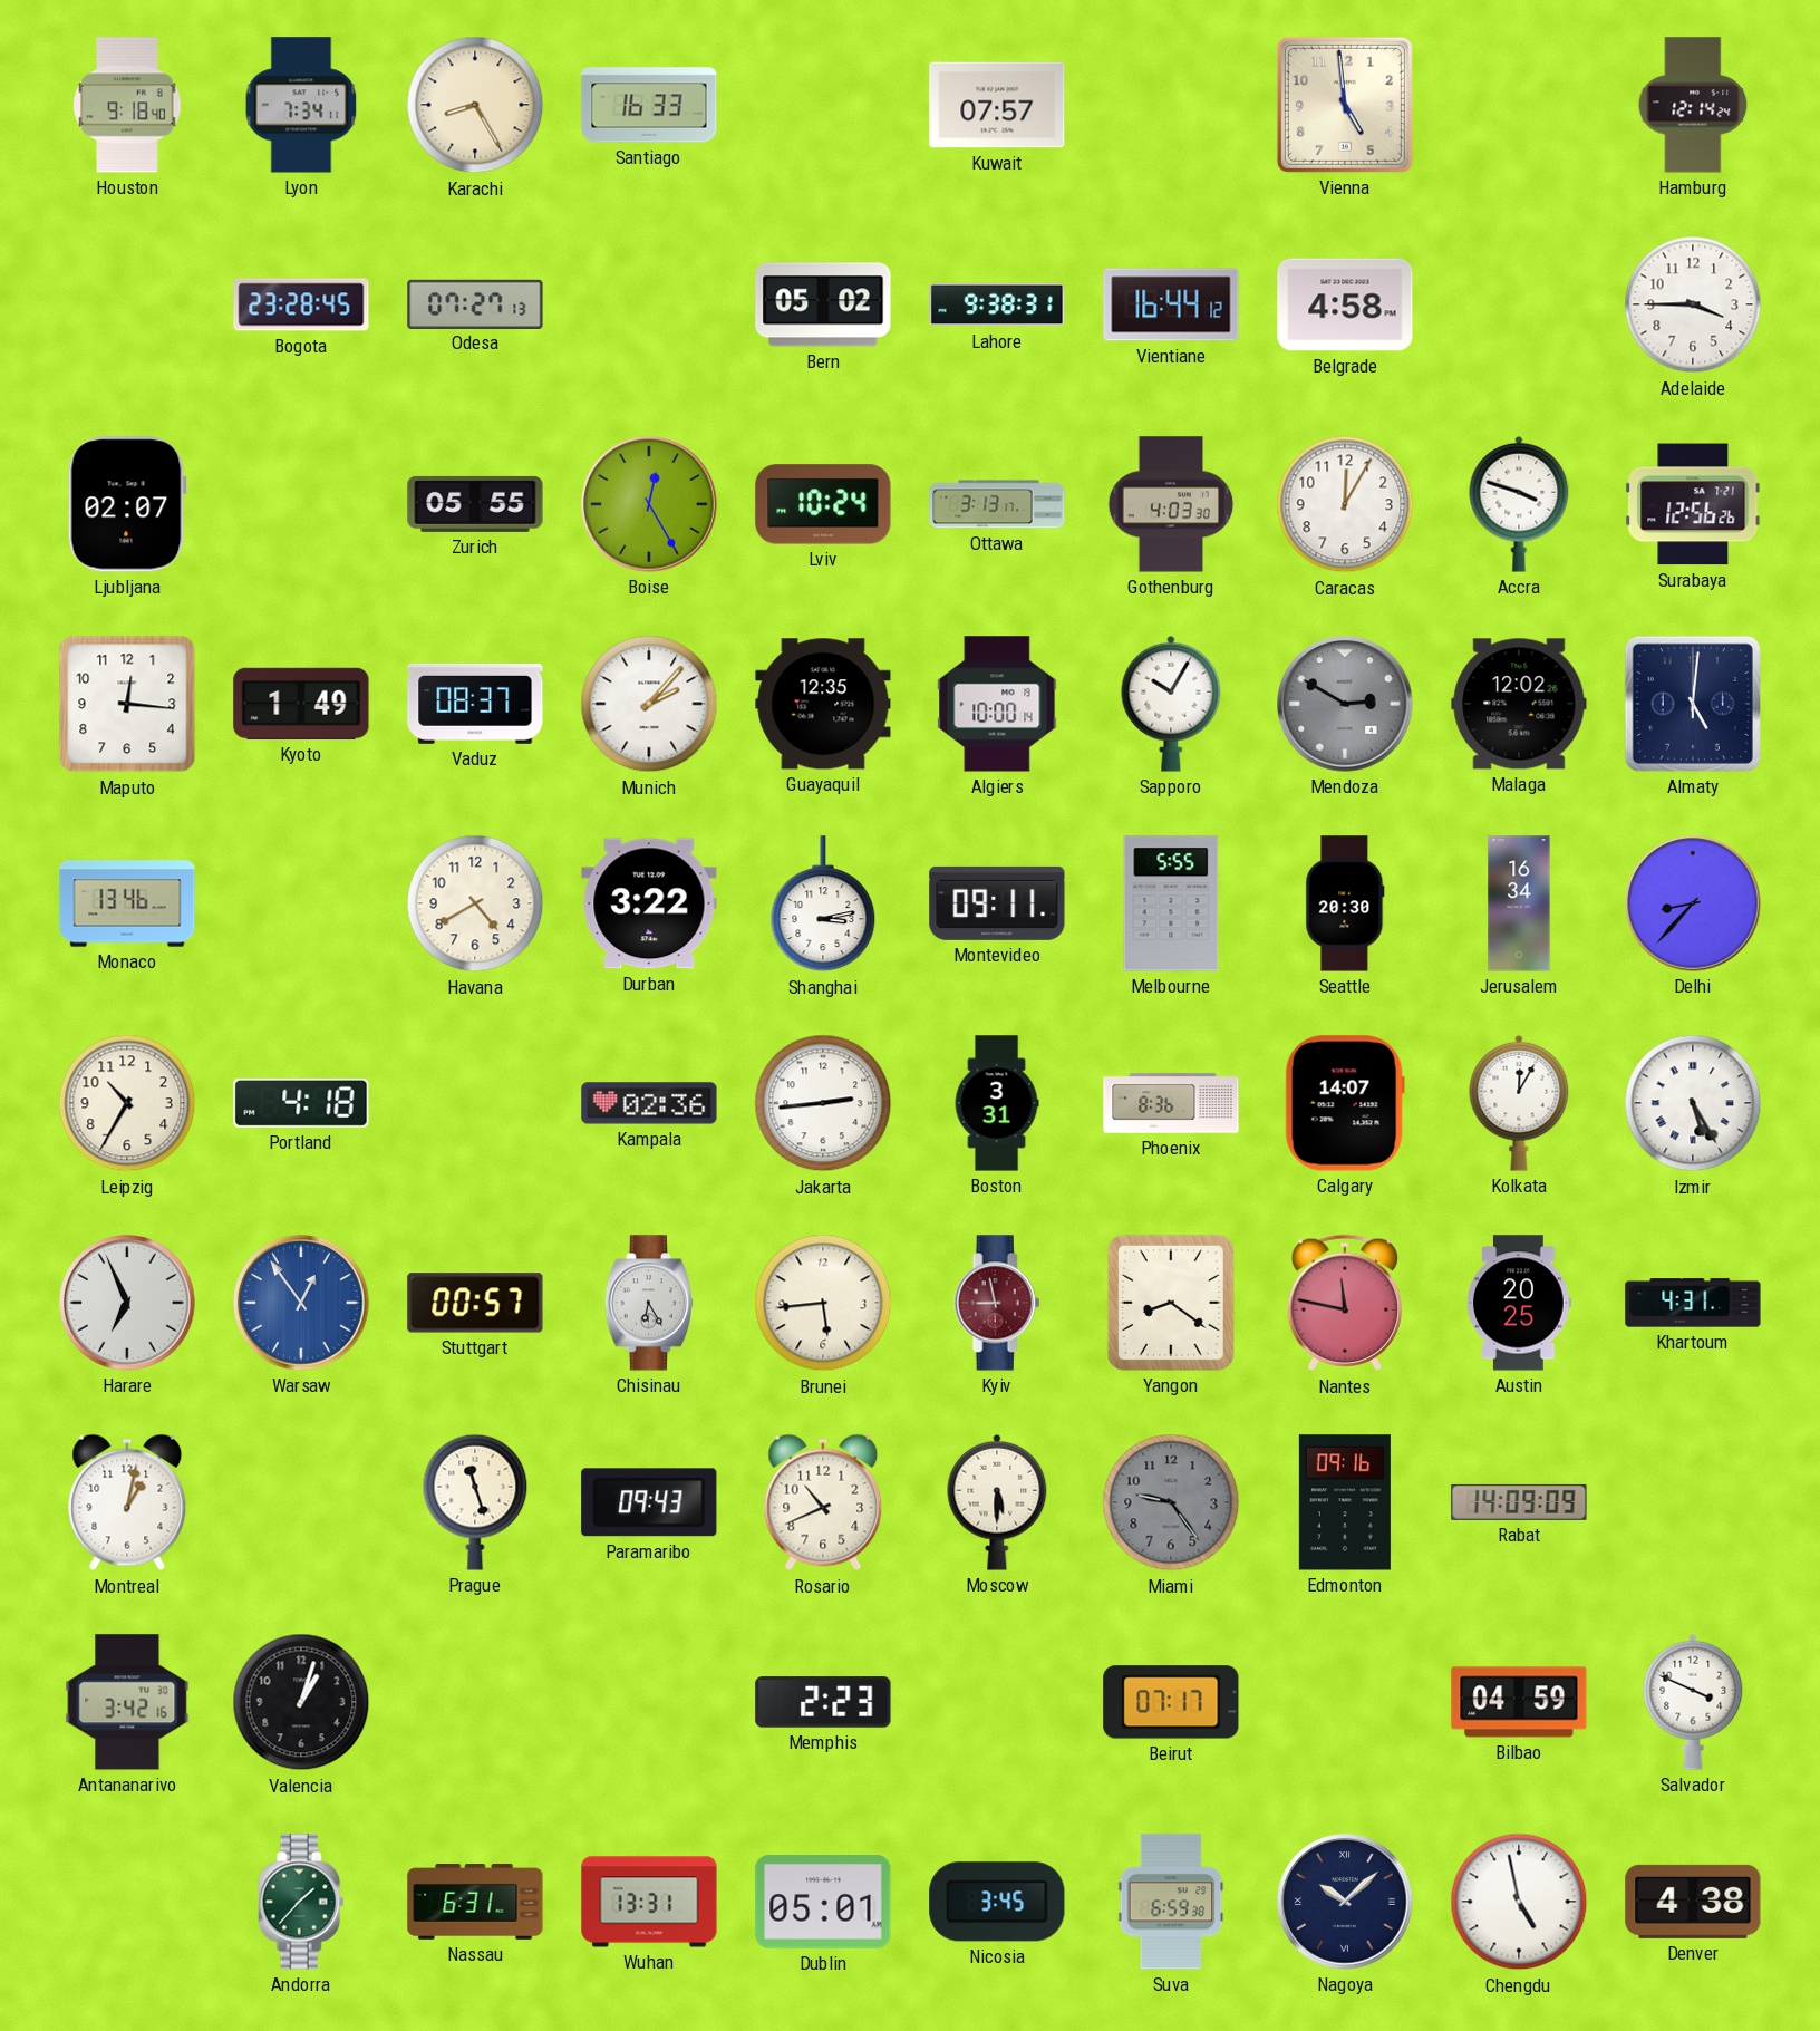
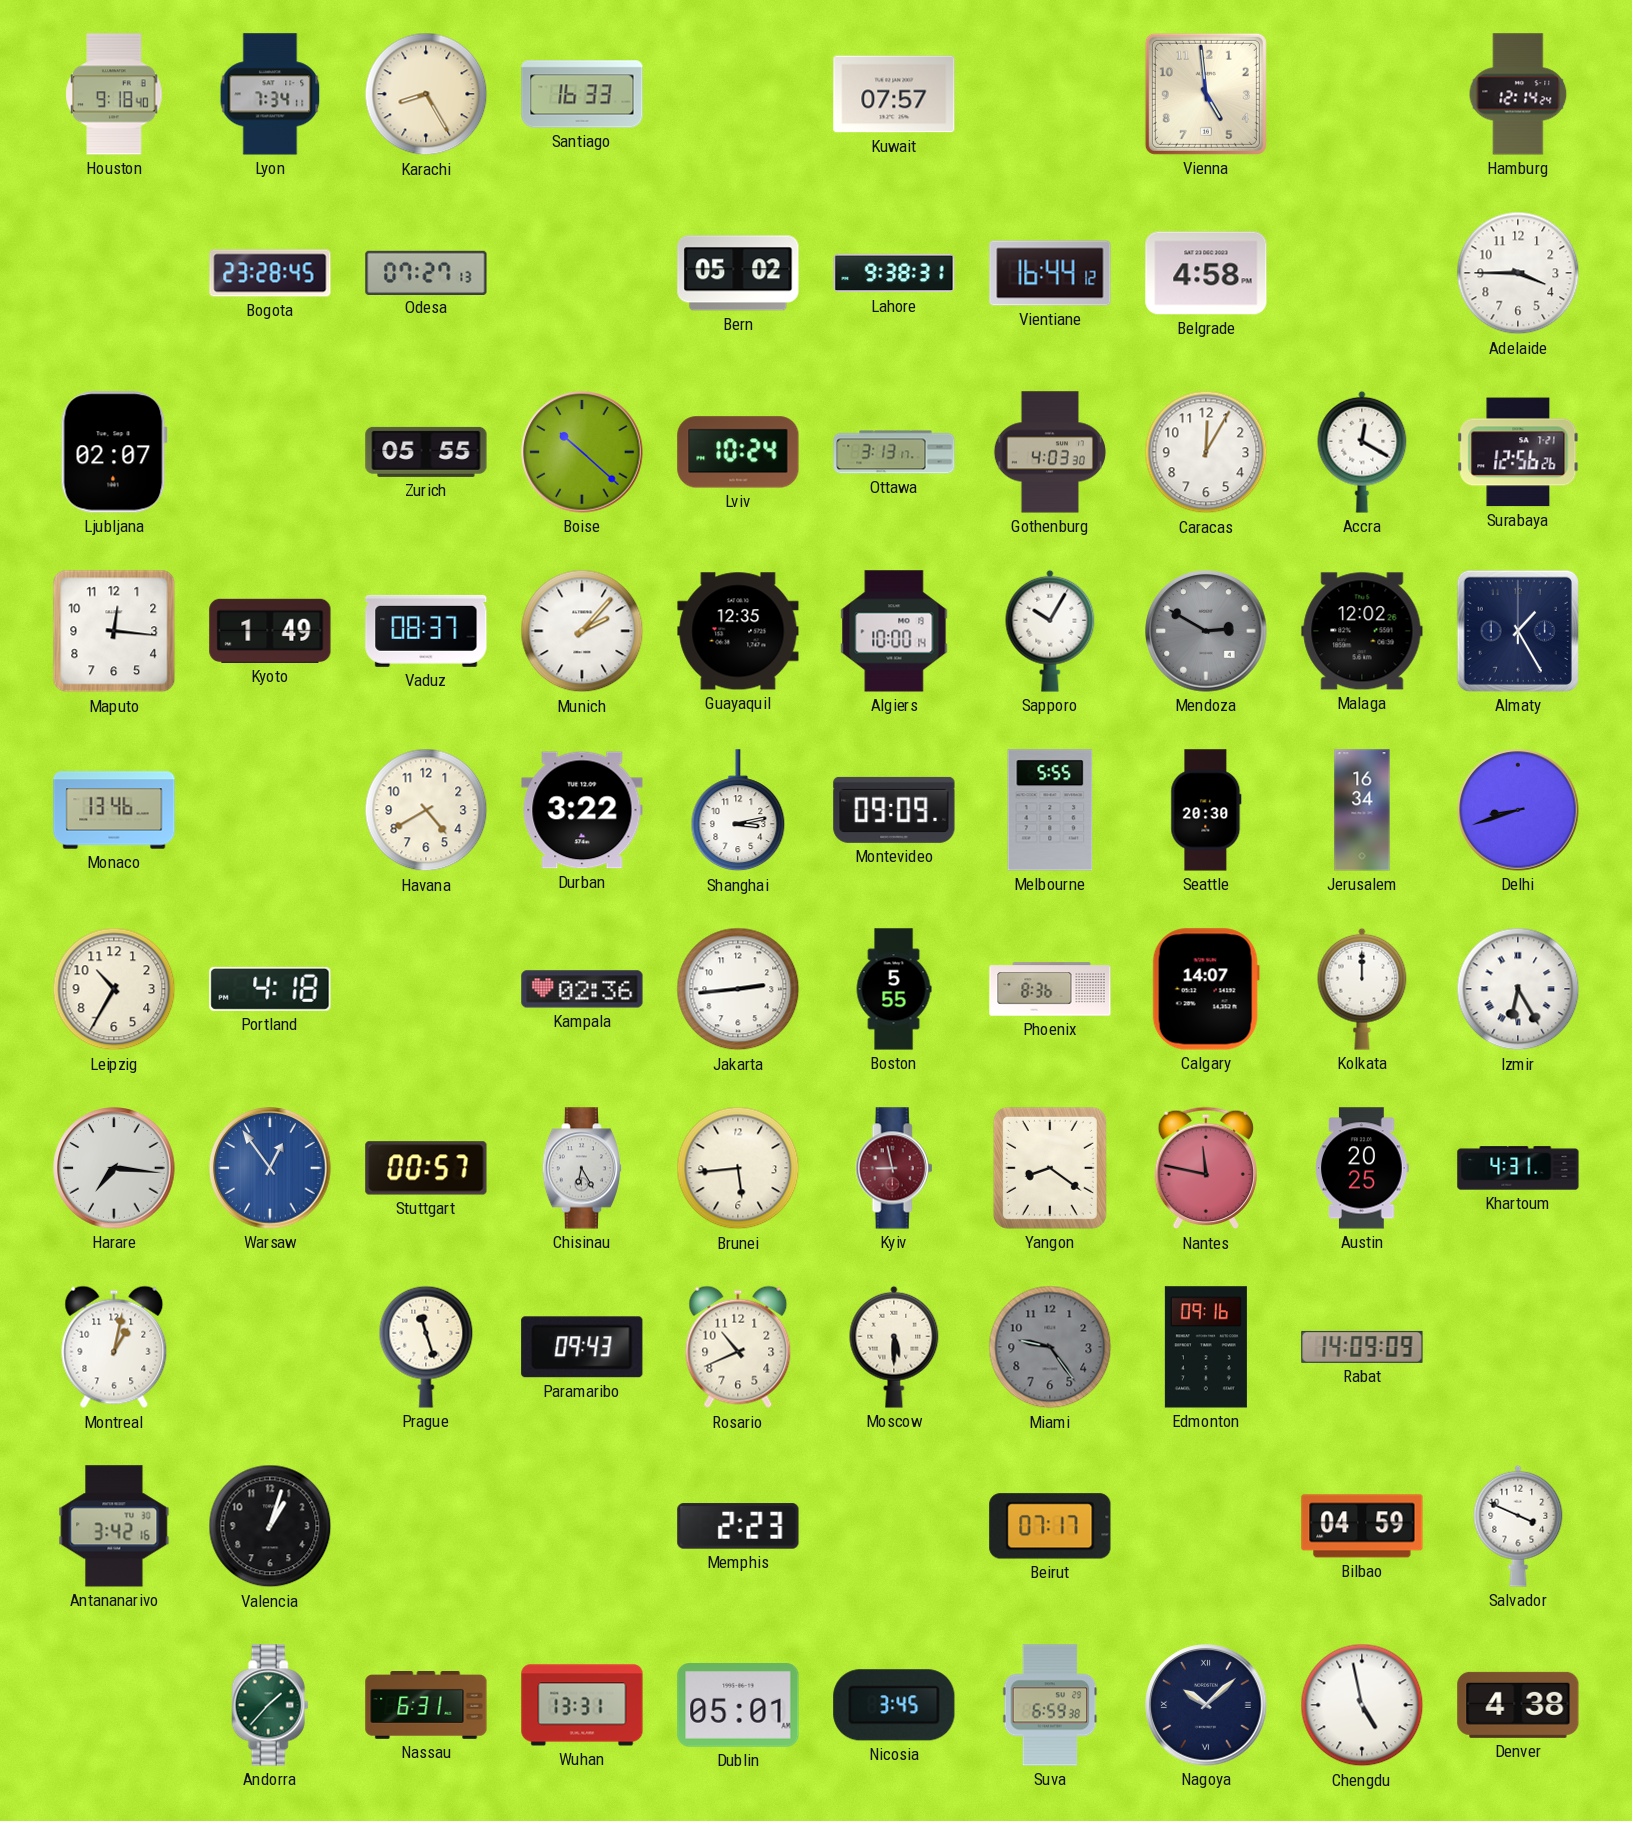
Boise: 12:25 -> 10:22 (582, 452)
Accra: 3:48 -> 12:20 (1362, 452)
Almaty: 5:01 -> 1:25 (1518, 631)
Montevideo: 09:11 -> 09:09 (894, 810)
Delhi: 8:37 -> 8:42 (1518, 810)
Boston: 3:31 -> 5:55 (894, 989)
Kolkata: 12:05 -> 12:00 (1362, 989)
Izmir: 5:25 -> 6:25 (1518, 989)
Harare: 6:56 -> 7:16 (114, 1168)
